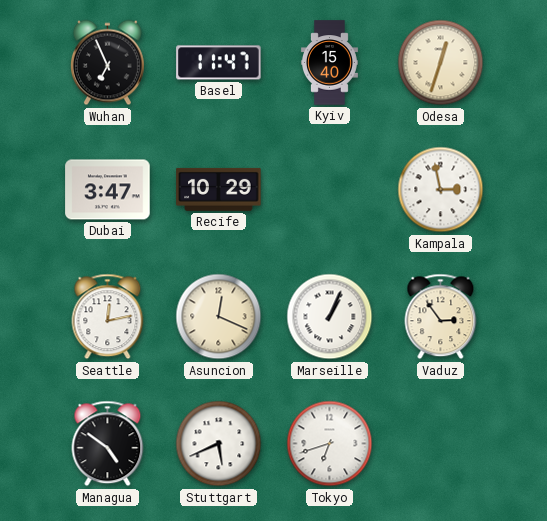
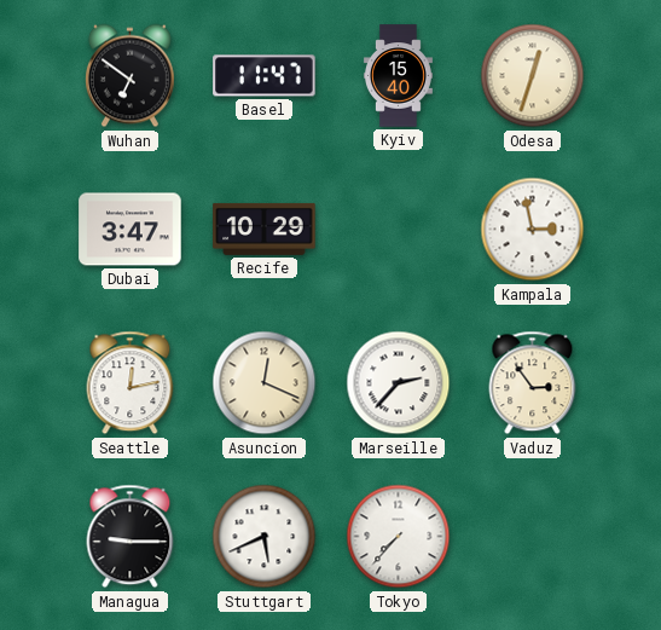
Wuhan: 6:56 -> 6:51 (129, 76)
Marseille: 1:04 -> 2:37 (399, 383)
Managua: 4:51 -> 9:15 (131, 537)
Tokyo: 6:42 -> 7:37 (399, 537)
